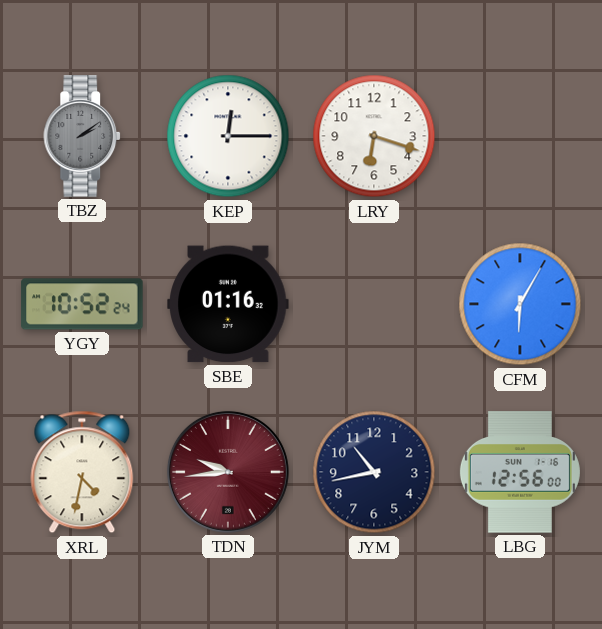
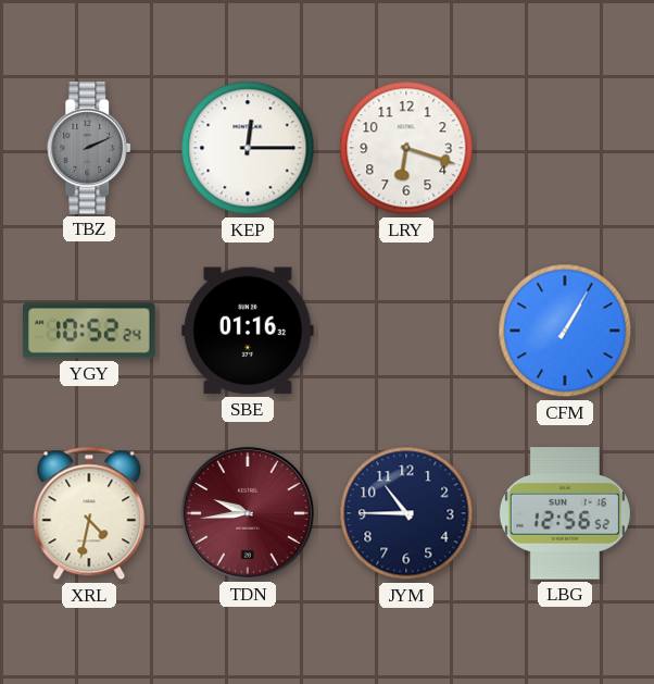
TBZ: 2:09 -> 2:11 (90, 148)
CFM: 6:05 -> 1:05 (565, 331)
JYM: 10:43 -> 10:45 (406, 513)
LBG: 12:56:00 -> 12:56:52 (565, 513)
